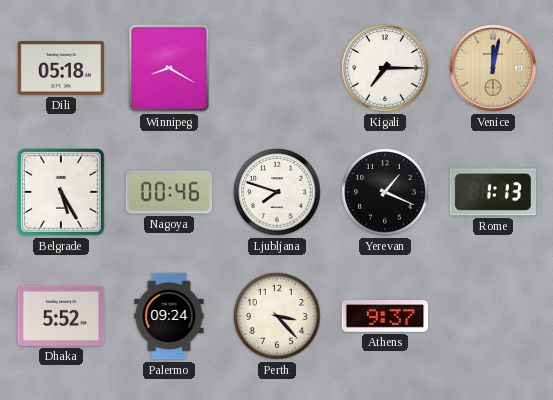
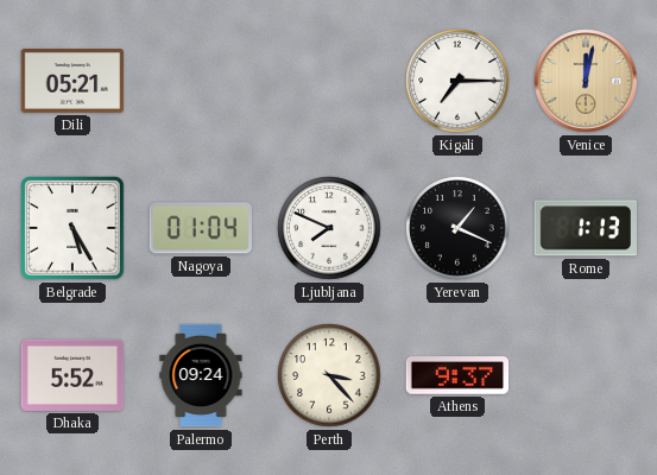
Dili: 05:18 -> 05:21 (72, 82)
Winnipeg: 8:20 -> none (169, 68)
Nagoya: 00:46 -> 01:04 (201, 228)
Ljubljana: 7:48 -> 7:49 (329, 228)
